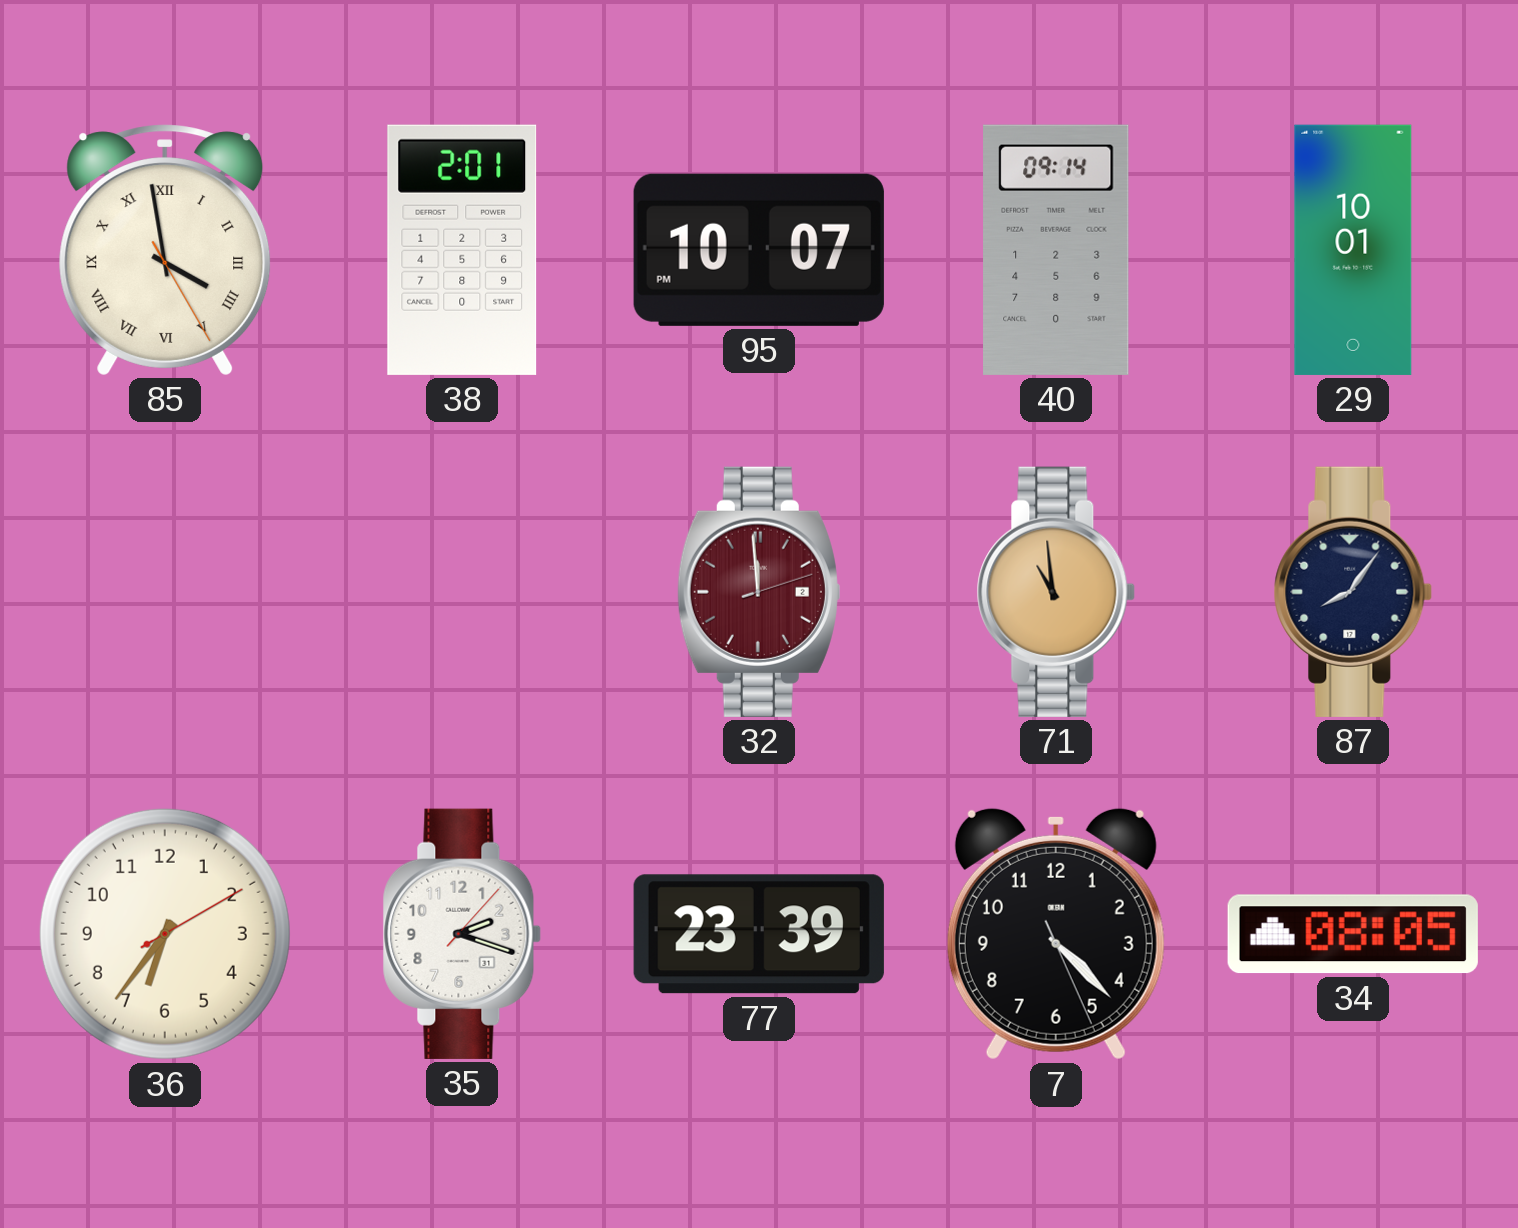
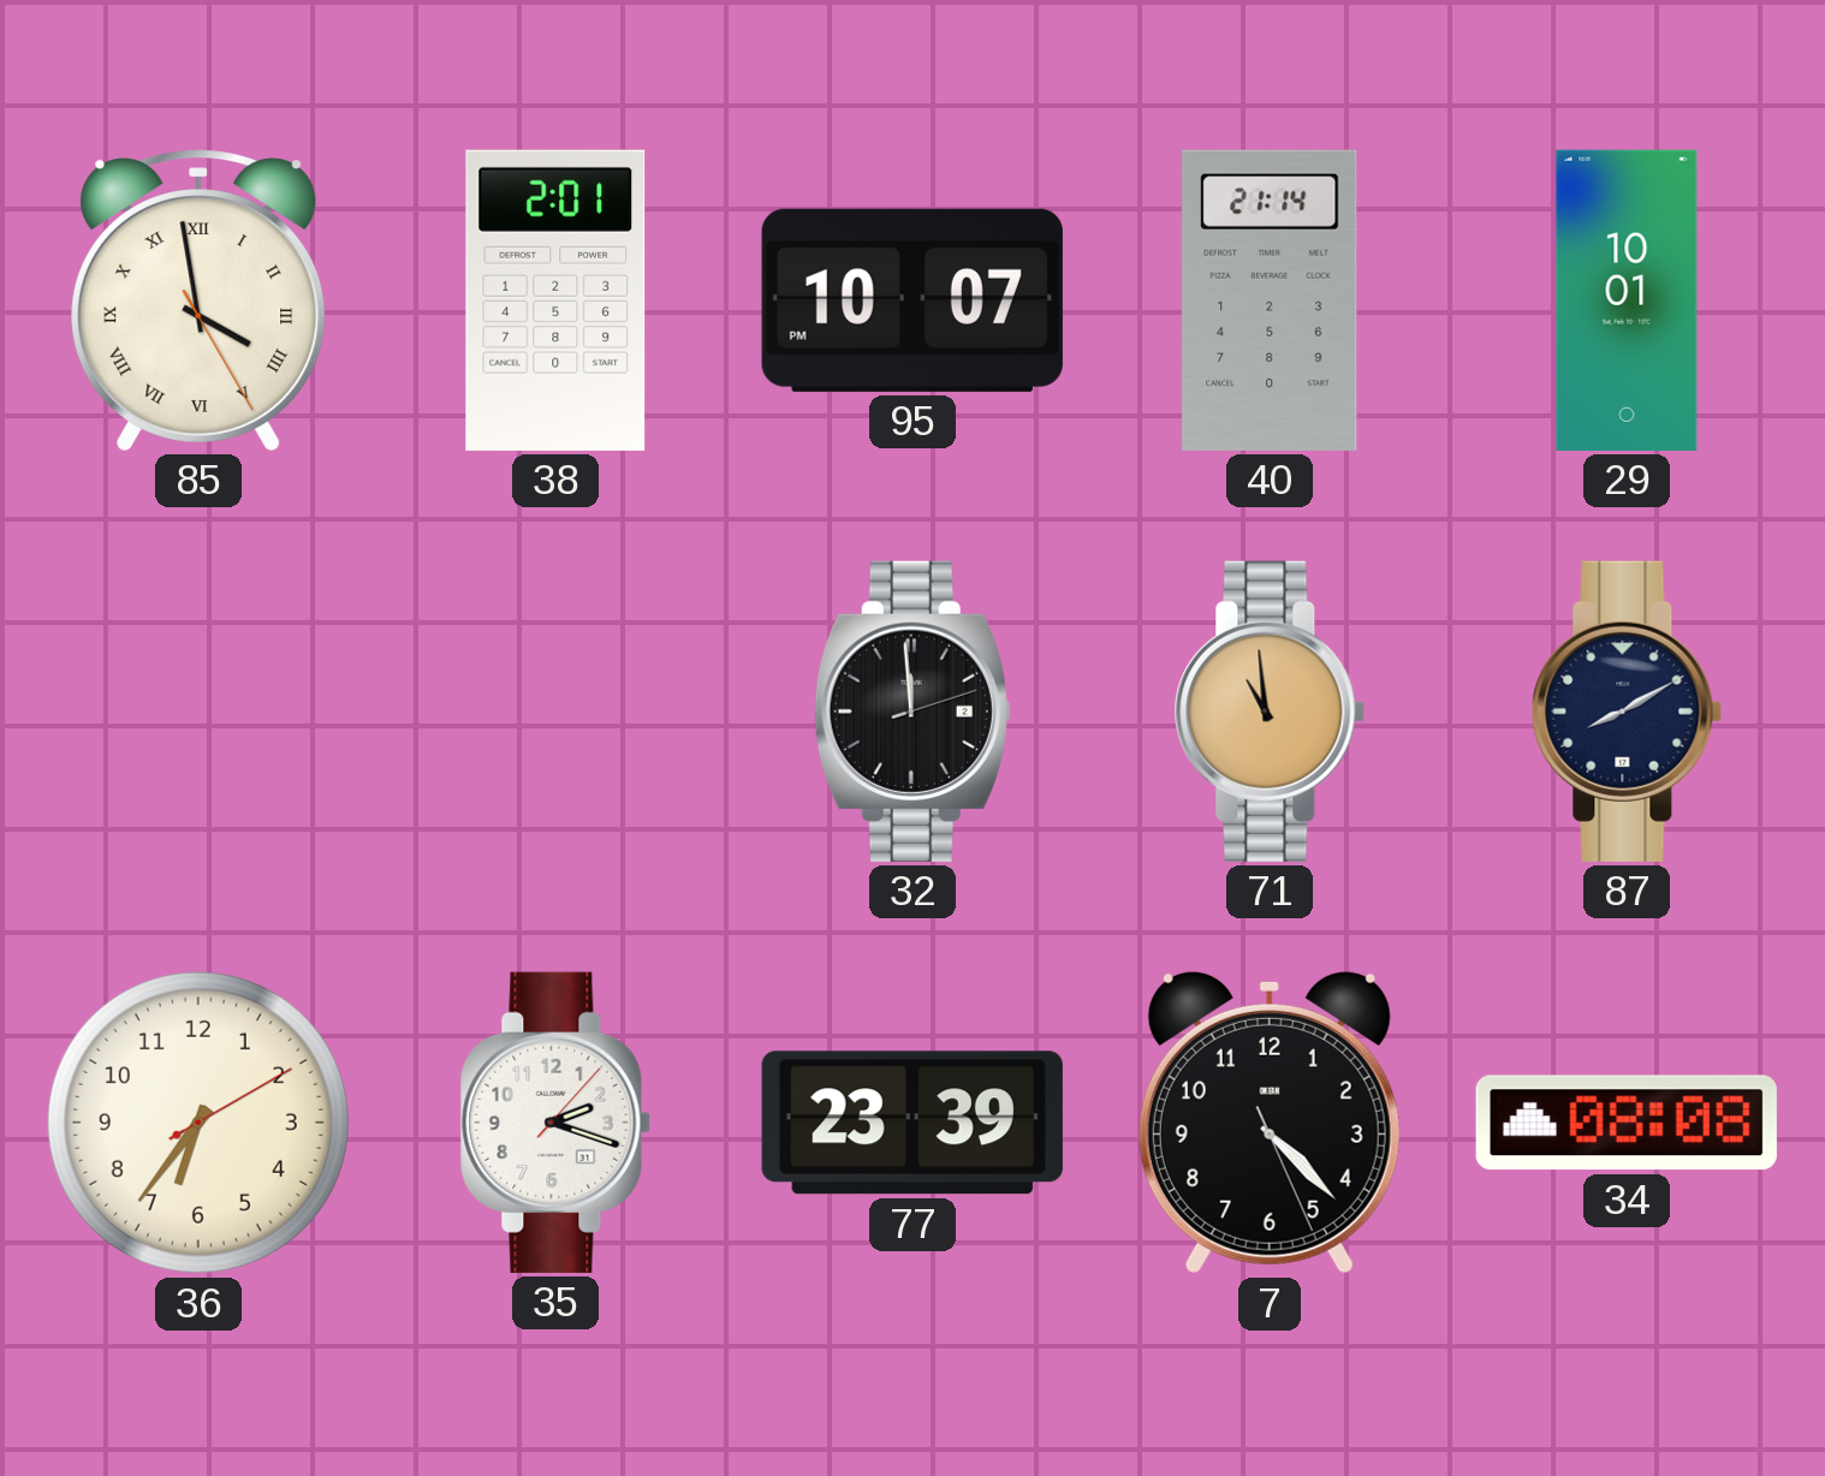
40: 09:14 -> 21:14 (1270, 300)
32 dial: burgundy -> black (913, 712)
87: 8:06 -> 8:10 (1627, 712)
34: 08:05 -> 08:08 (1627, 1123)
